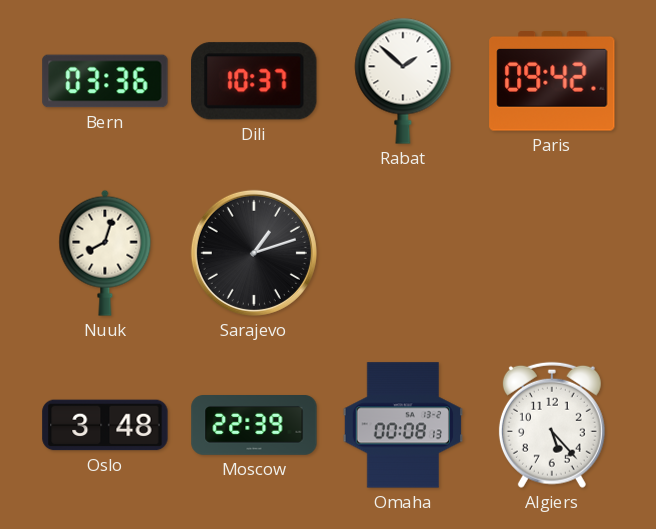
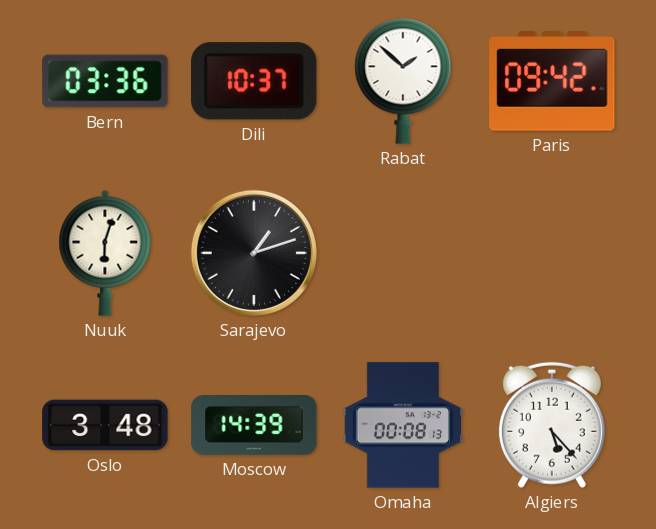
Nuuk: 8:03 -> 6:03 (105, 253)
Moscow: 22:39 -> 14:39 (254, 426)
